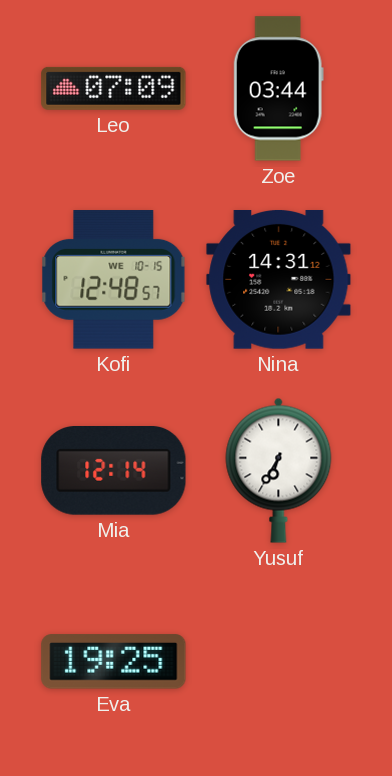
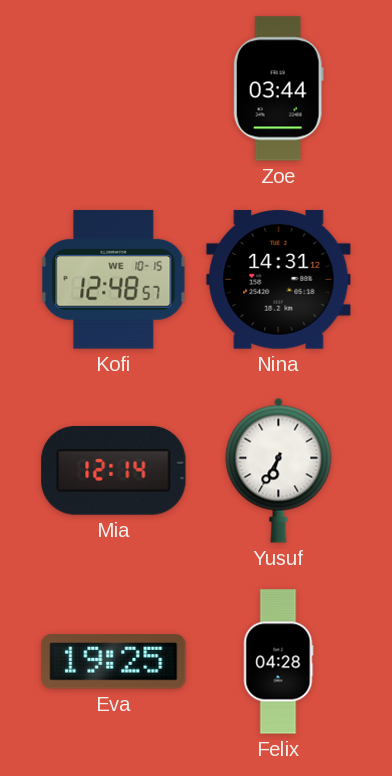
Leo: 07:09 -> none (114, 88)
Felix: none -> 04:28 (278, 662)
